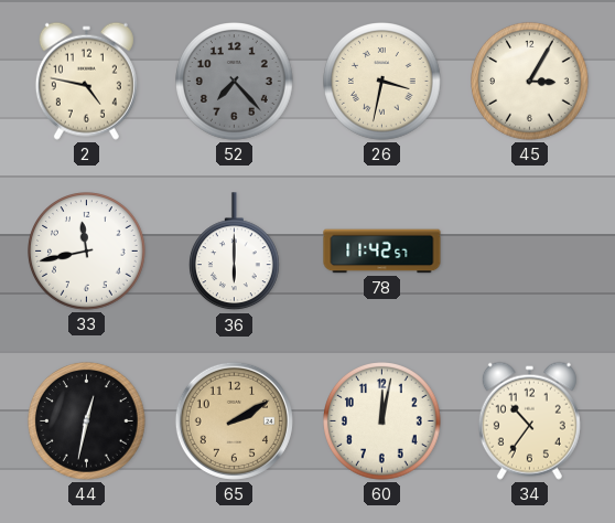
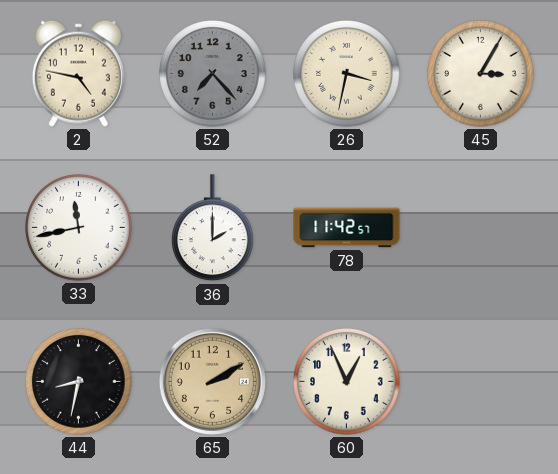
36: 6:00 -> 2:00 (213, 228)
44: 12:32 -> 8:32 (79, 382)
60: 12:02 -> 12:56 (347, 382)
34: 10:36 -> none (529, 420)
